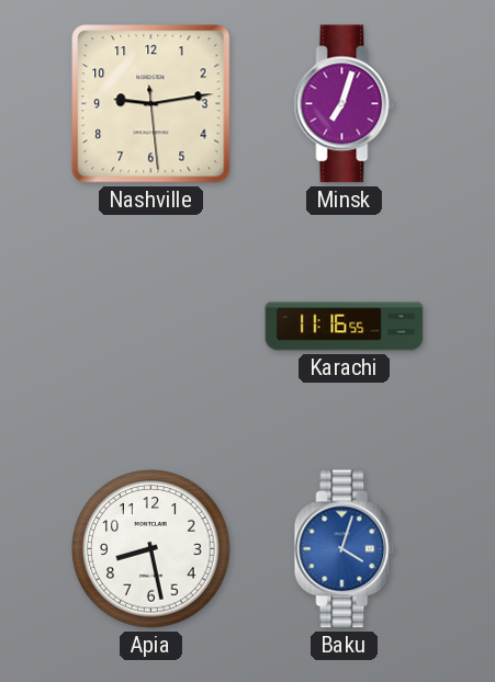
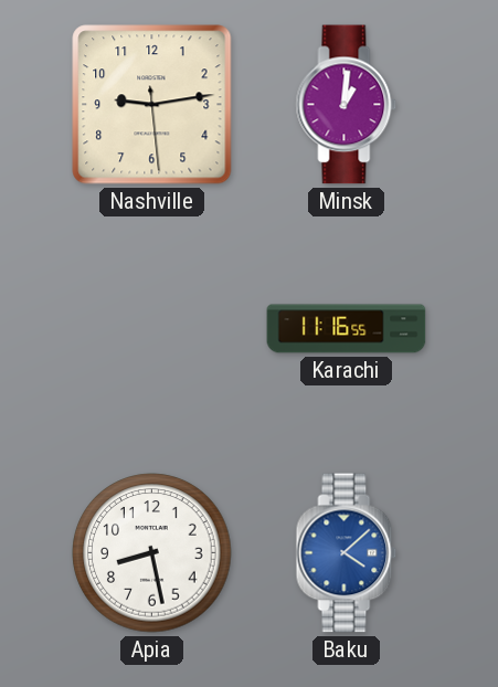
Minsk: 7:03 -> 1:01 (347, 105)
Baku: 4:03 -> 4:08 (347, 553)
